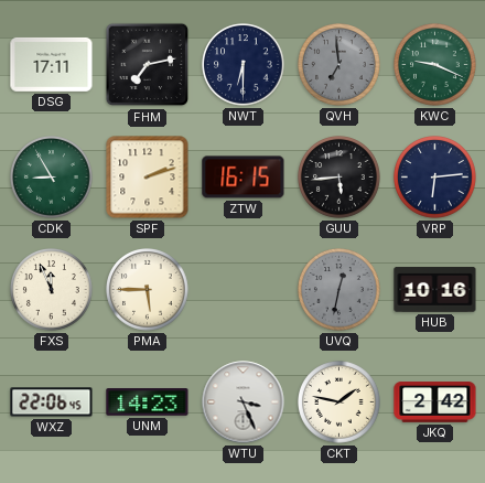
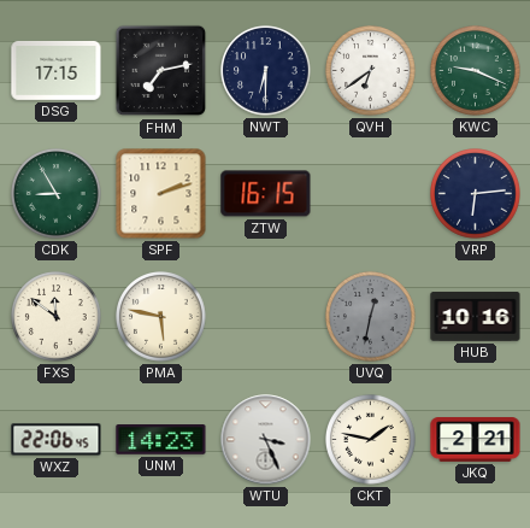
DSG: 17:11 -> 17:15 (57, 70)
QVH: 6:59 -> 6:39 (371, 71)
QVH dial: grey -> white (371, 71)
GUU: 5:44 -> none (339, 178)
FXS: 11:56 -> 11:51 (57, 317)
PMA: 5:45 -> 5:47 (161, 317)
JKQ: 2:42 -> 2:21 (476, 440)
